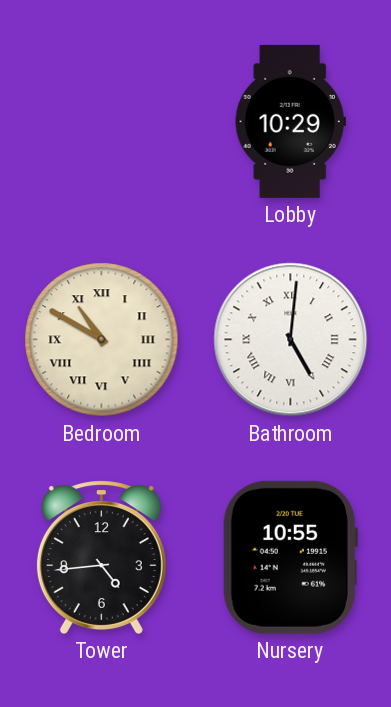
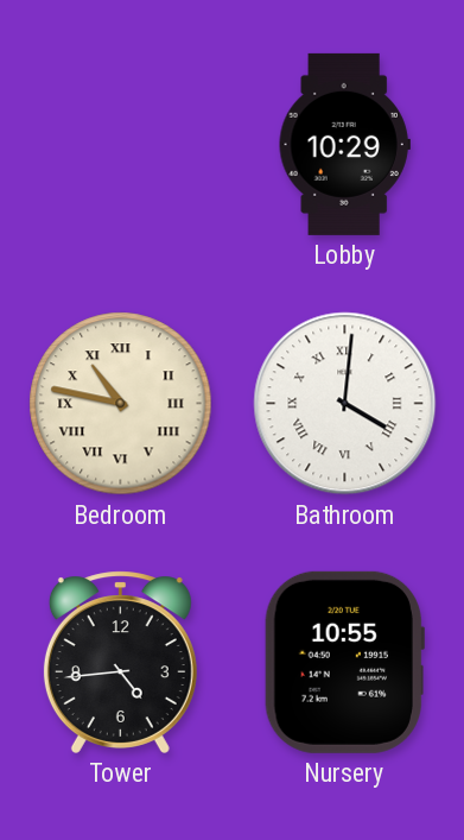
Bedroom: 10:50 -> 10:47 (121, 404)
Bathroom: 5:01 -> 4:01 (345, 404)
